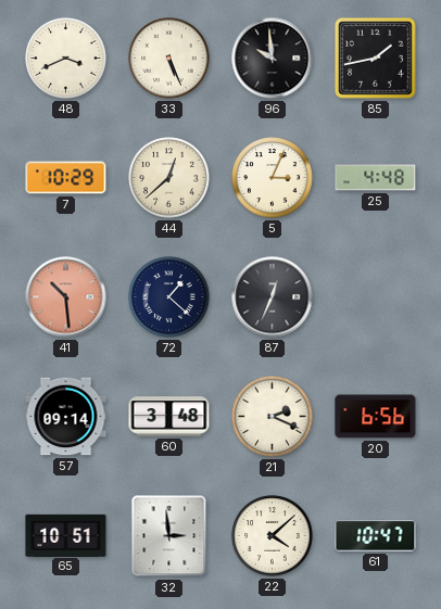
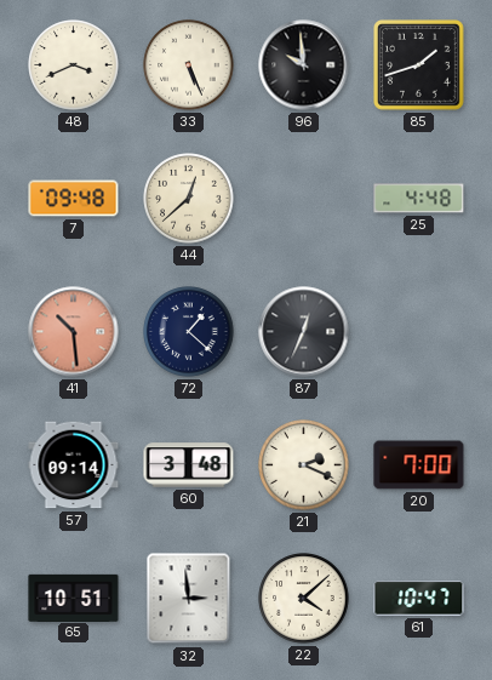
85: 1:43 -> 1:42 (419, 65)
7: 10:29 -> 09:48 (74, 199)
5: 3:04 -> none (273, 178)
20: 6:56 -> 7:00 (419, 465)
